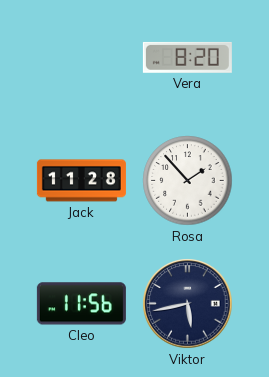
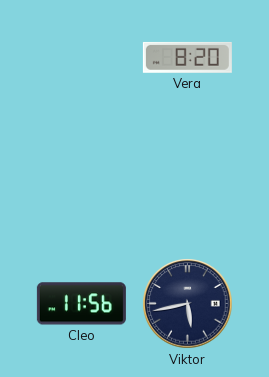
Jack: 11:28 -> none (81, 181)
Rosa: 1:53 -> none (188, 181)
